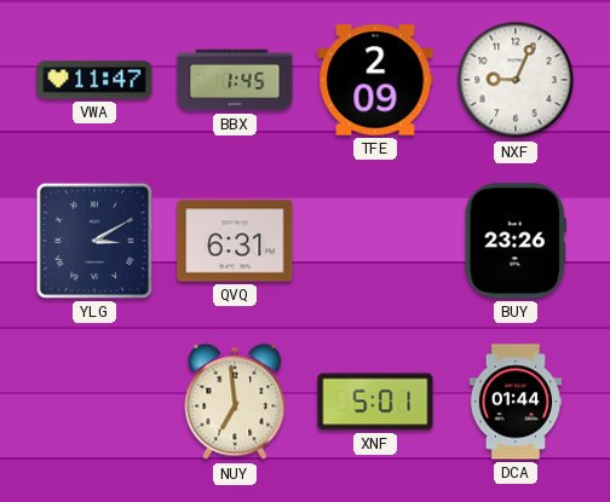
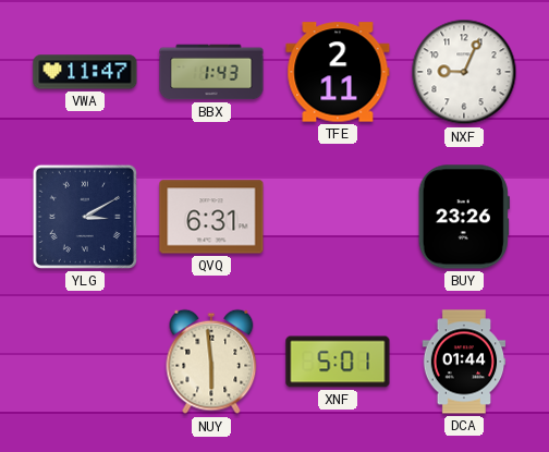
BBX: 1:45 -> 1:43 (211, 72)
TFE: 2:09 -> 2:11 (338, 72)
NUY: 6:59 -> 5:59 (211, 362)
